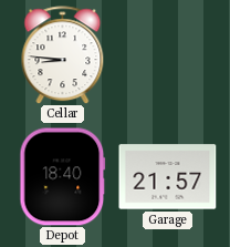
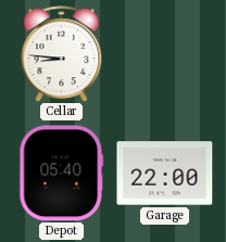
Depot: 18:40 -> 05:40 (62, 174)
Garage: 21:57 -> 22:00 (165, 174)
